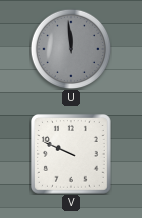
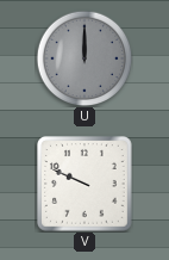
U: 11:59 -> 12:00 (84, 58)
